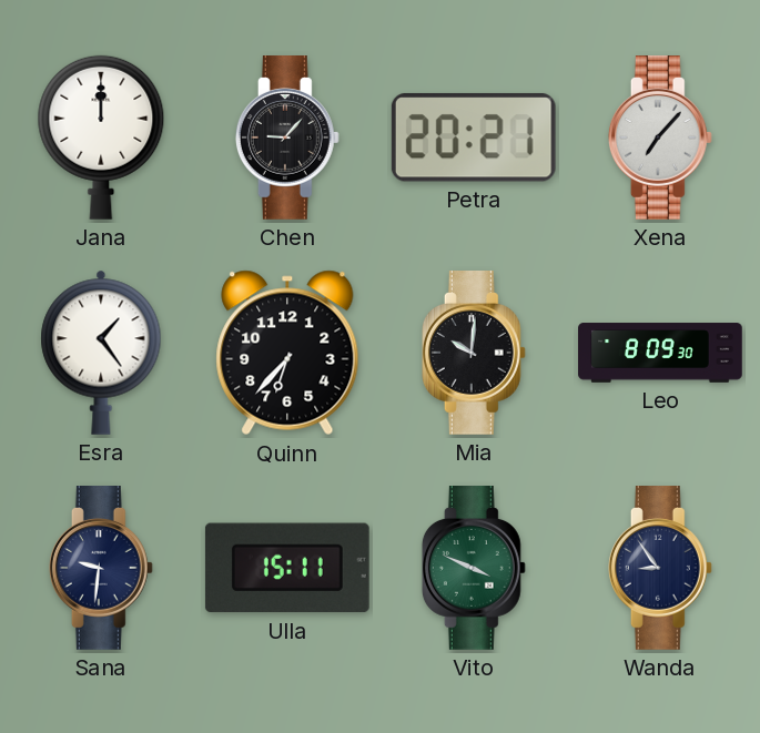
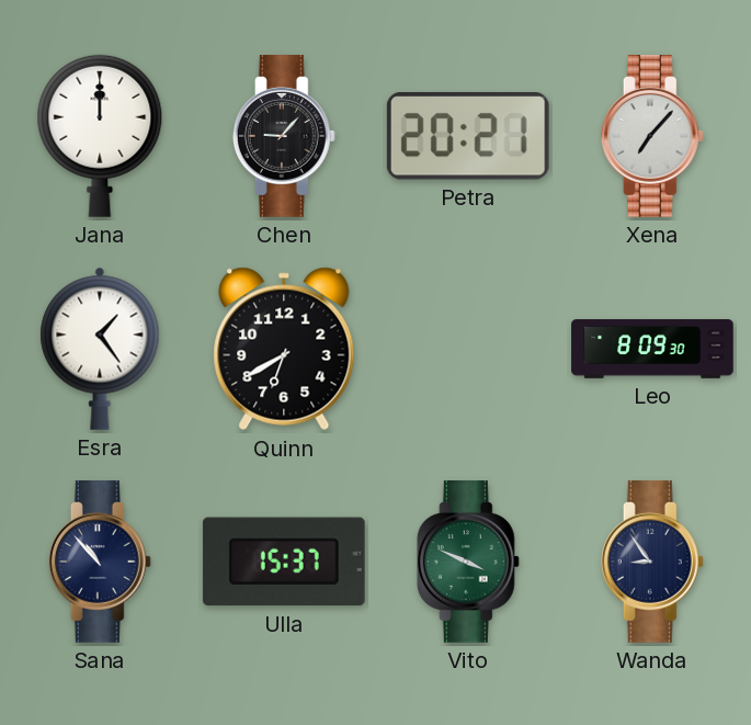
Quinn: 6:37 -> 6:40 (284, 349)
Mia: 10:01 -> none (474, 354)
Sana: 9:31 -> 10:53 (100, 563)
Ulla: 15:11 -> 15:37 (284, 562)
